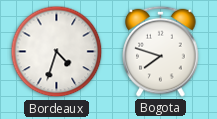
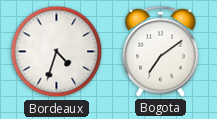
Bogota: 7:48 -> 7:09 (161, 51)
